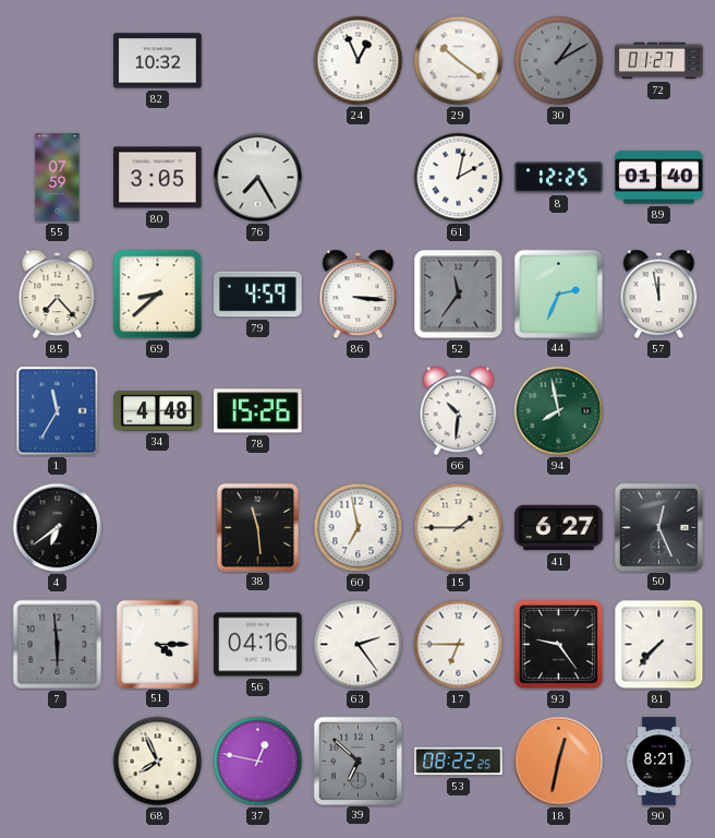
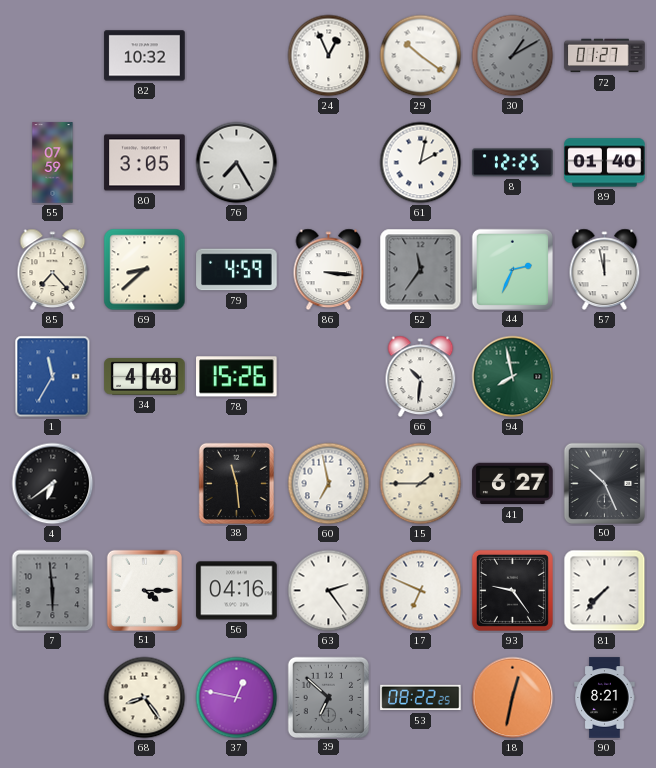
50: 12:26 -> 10:26 (604, 483)
17: 6:45 -> 6:49 (421, 591)
68: 7:56 -> 8:24 (145, 698)
